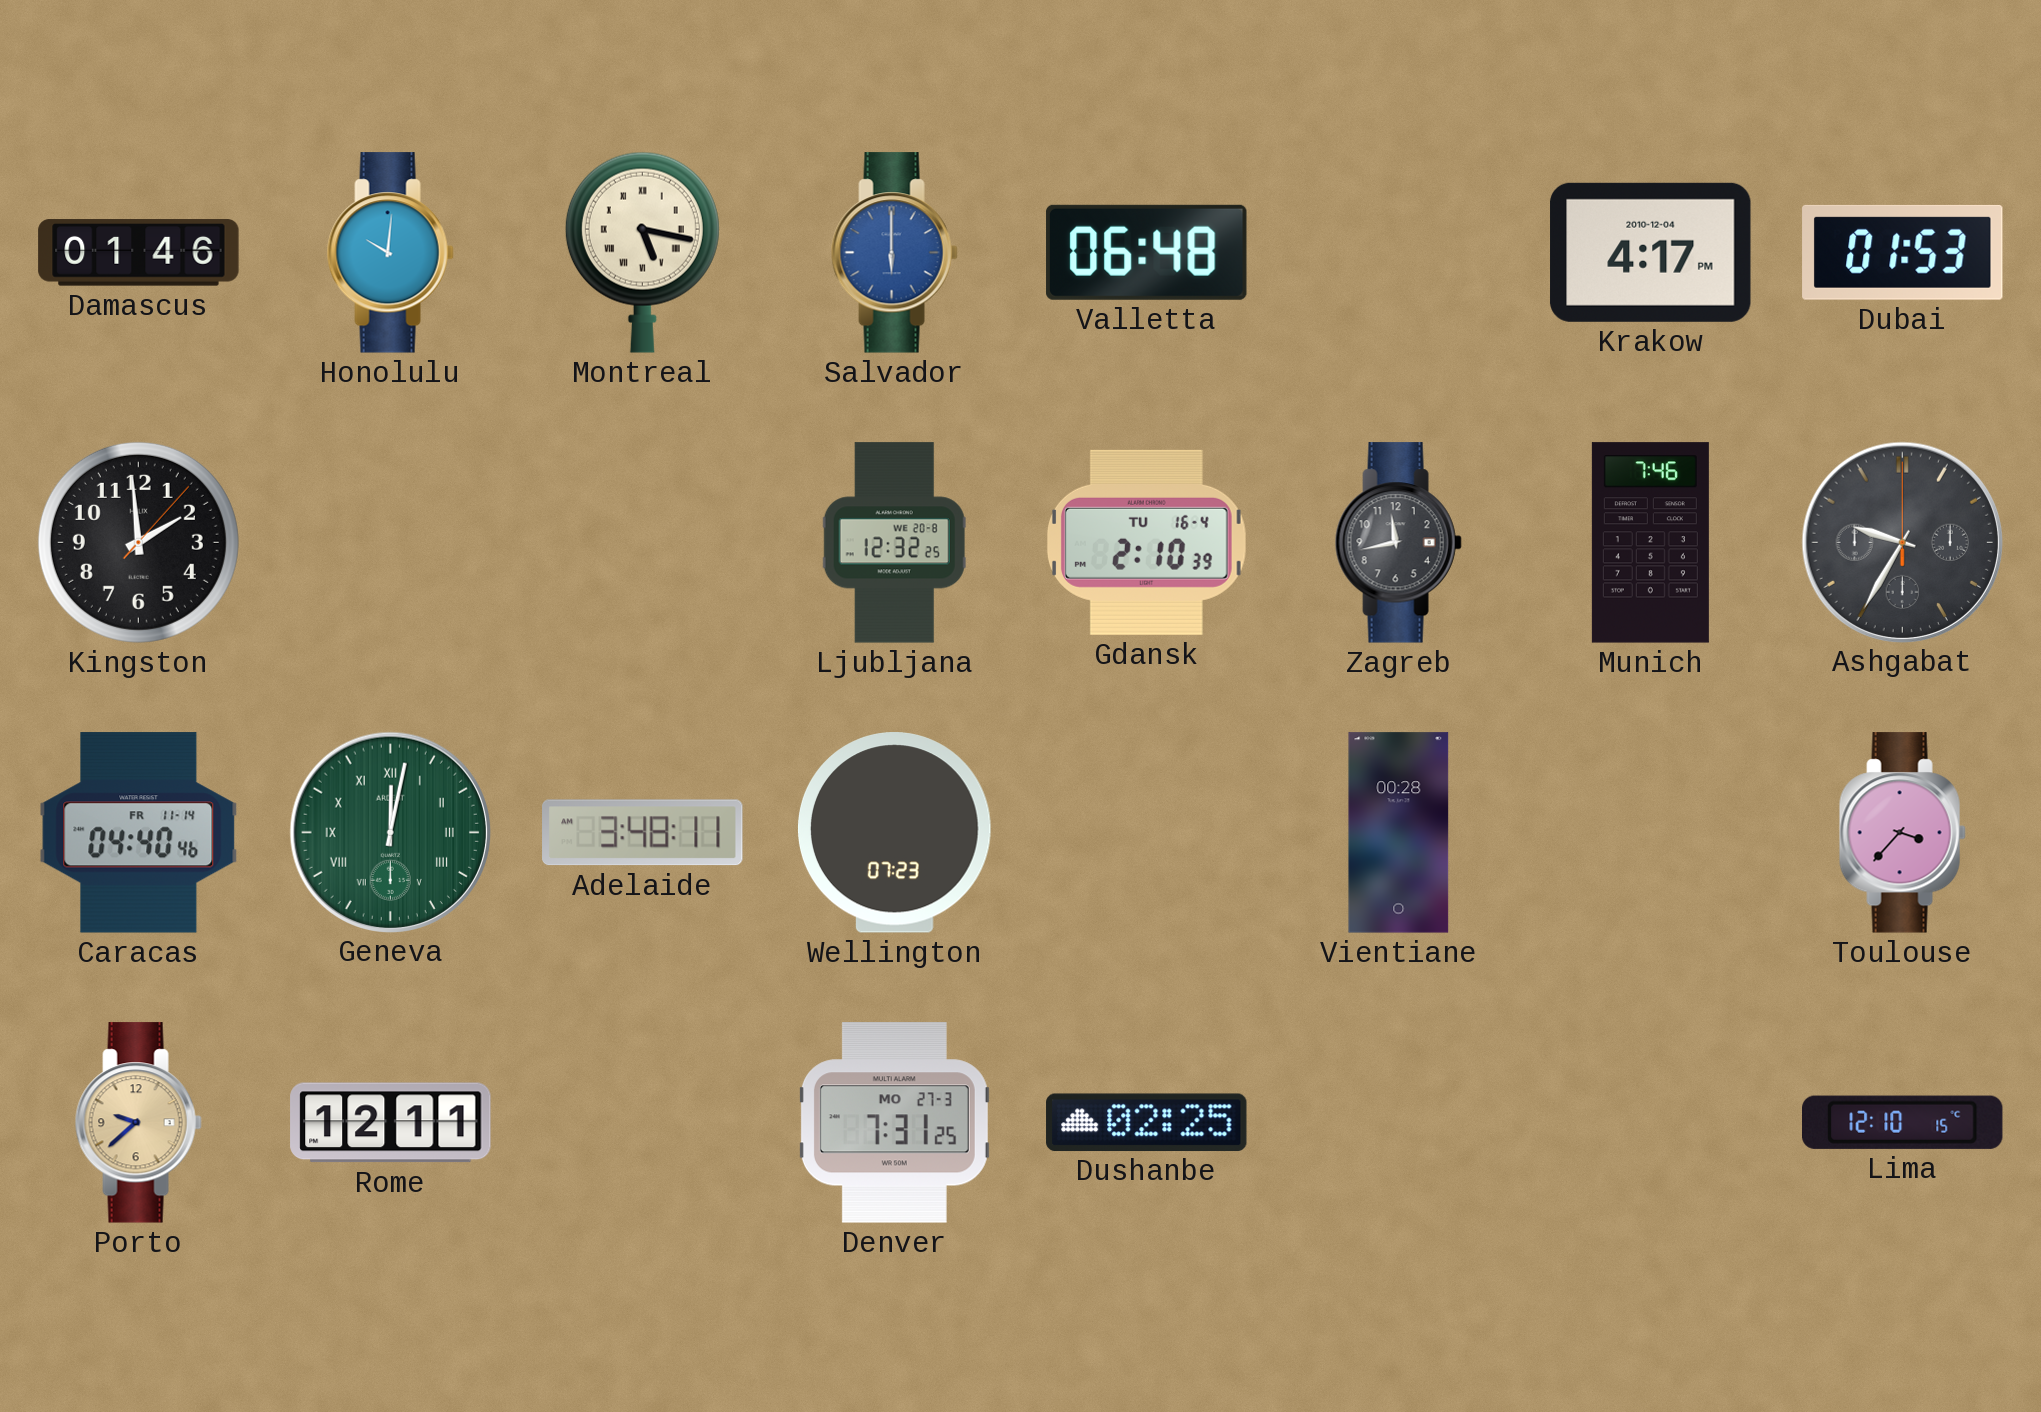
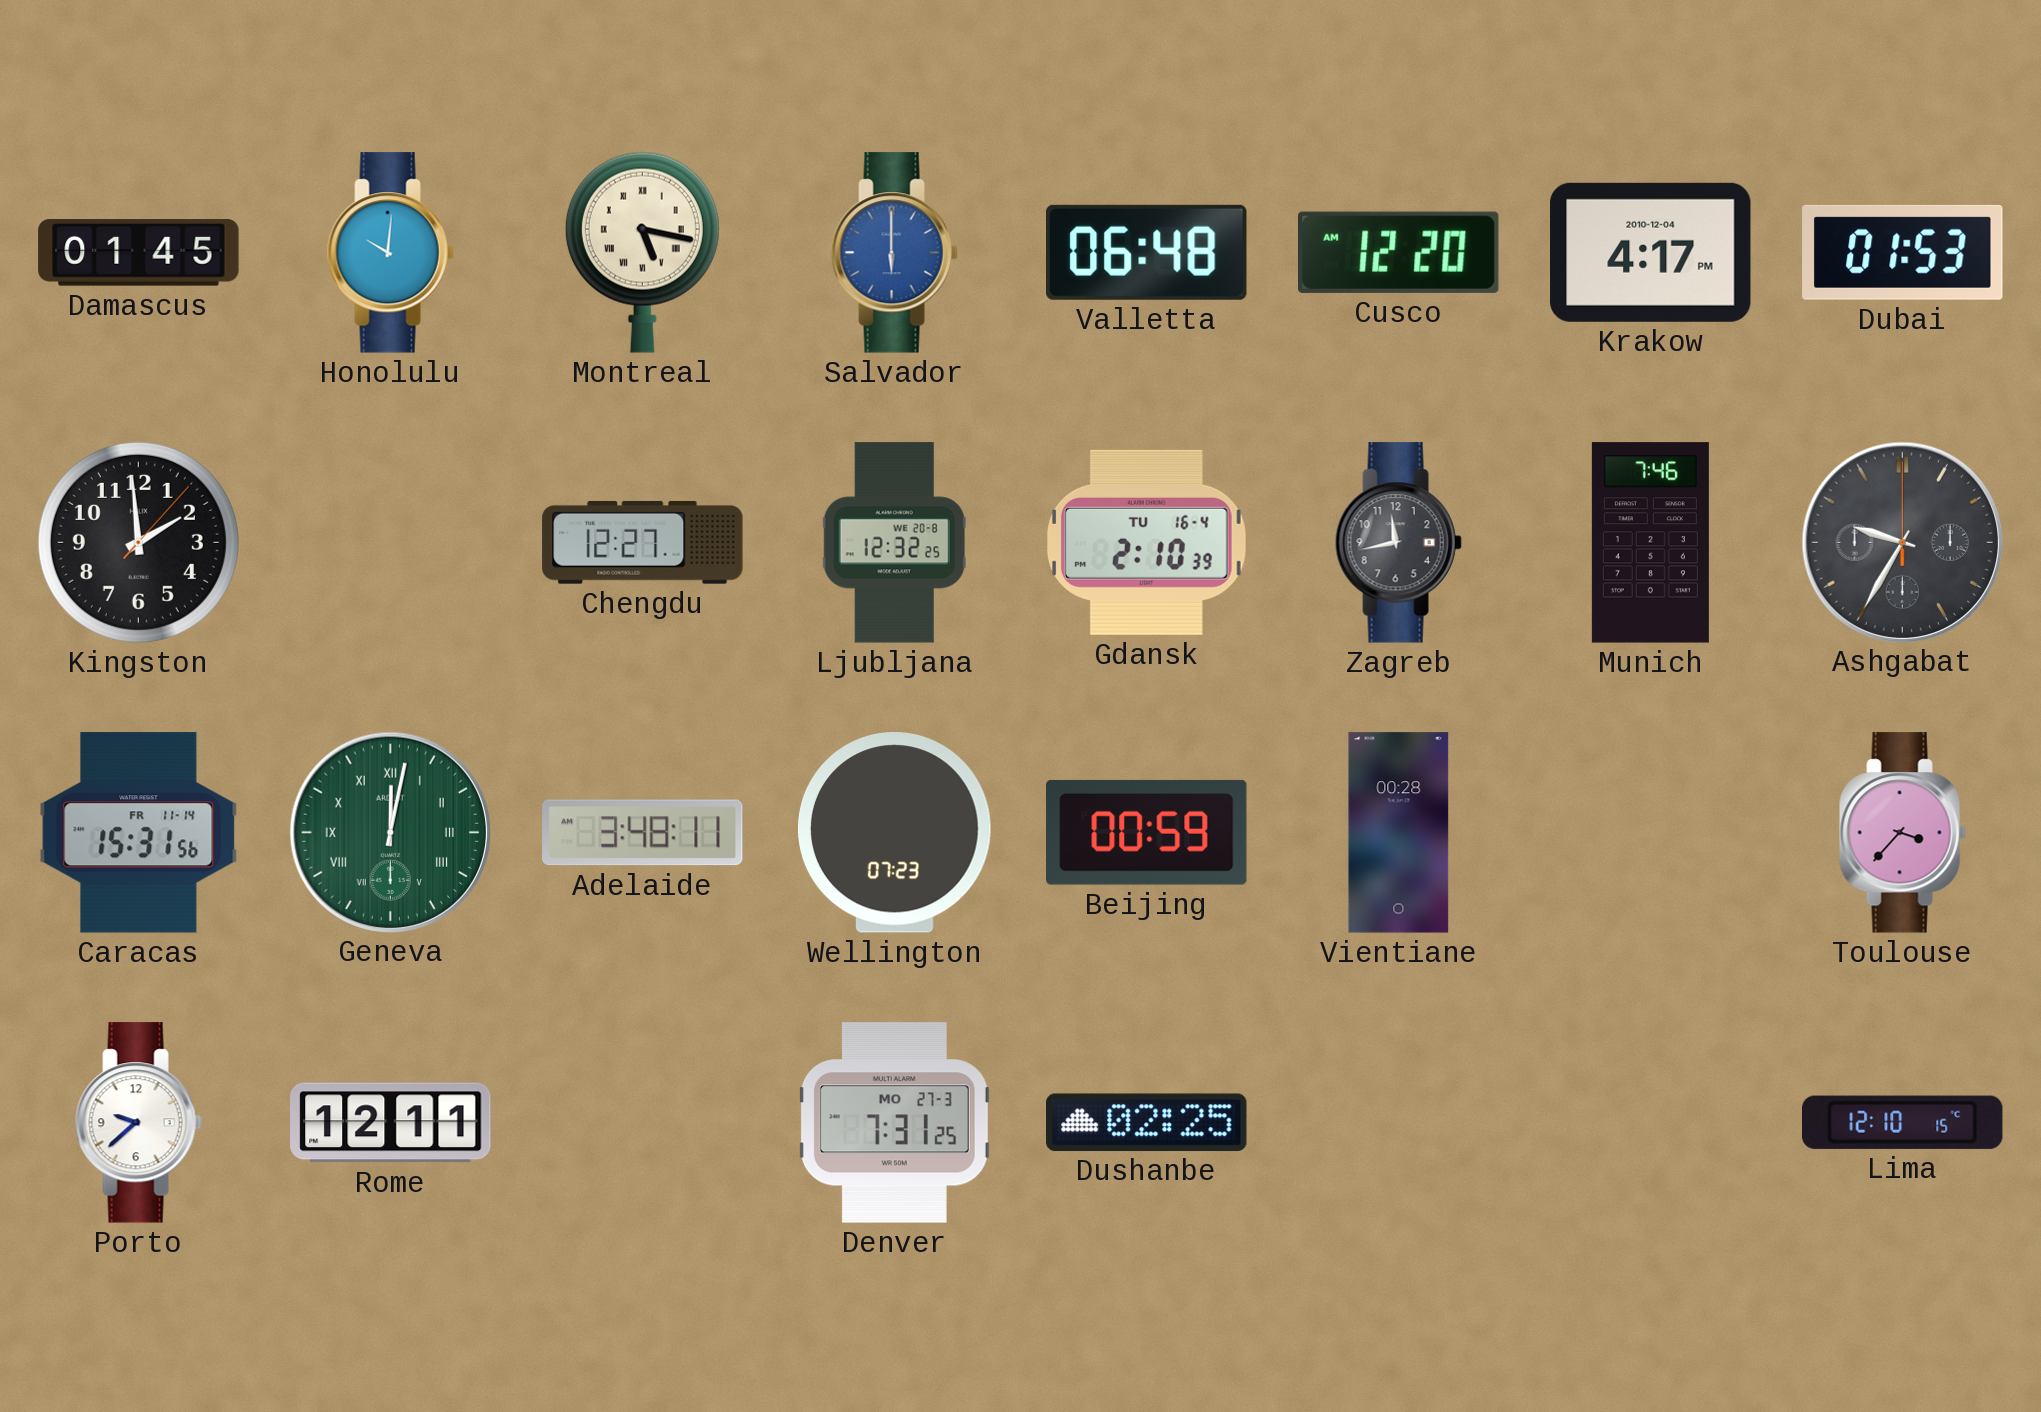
Damascus: 01:46 -> 01:45 (139, 253)
Cusco: none -> 12:20 (1399, 252)
Chengdu: none -> 12:27 (643, 542)
Caracas: 04:40 -> 15:31 (139, 833)
Beijing: none -> 00:59 (1147, 832)
Porto dial: champagne -> white (138, 1123)
